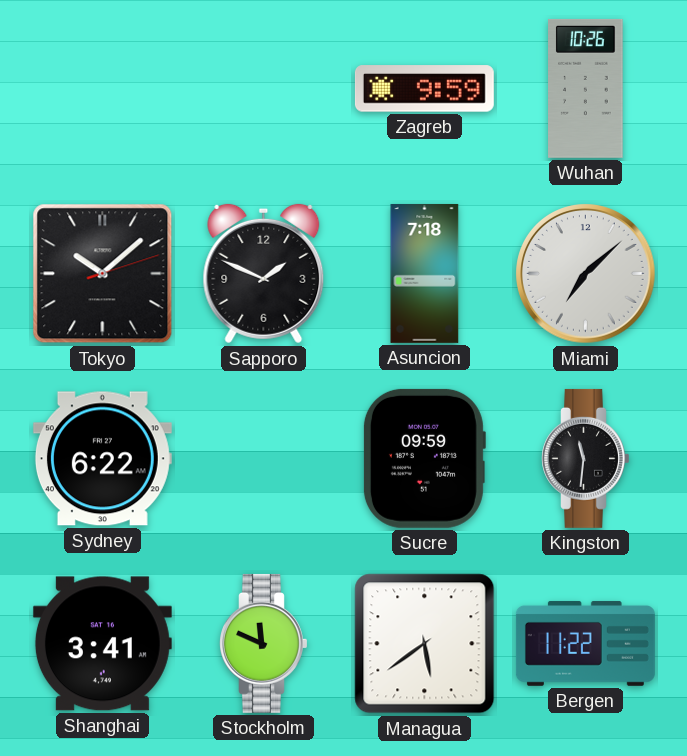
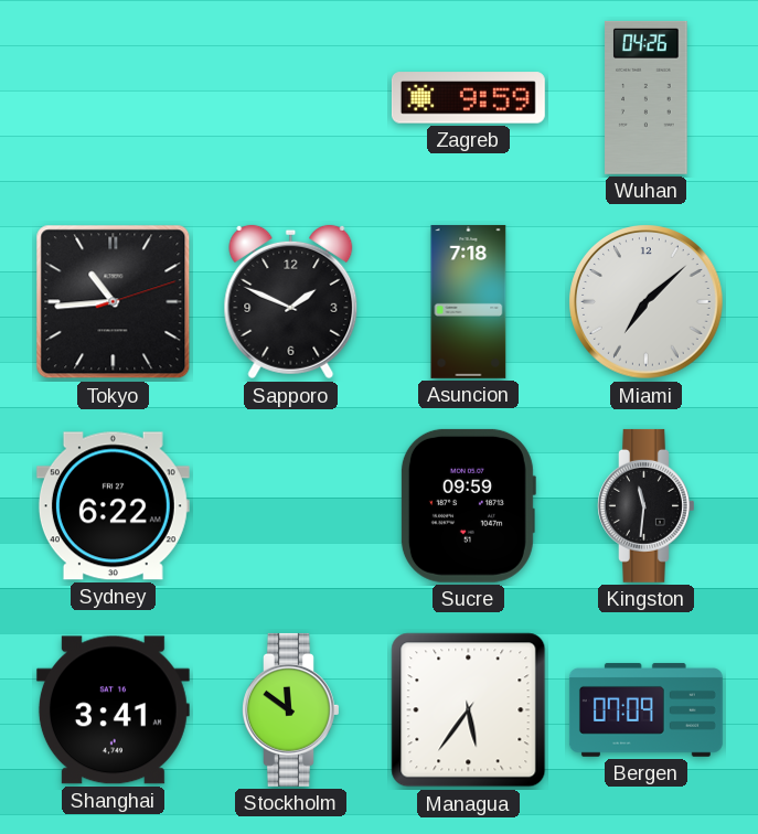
Wuhan: 10:26 -> 04:26 (647, 97)
Tokyo: 10:08 -> 10:44 (114, 302)
Stockholm: 11:49 -> 11:51 (291, 709)
Managua: 5:39 -> 5:36 (469, 710)
Bergen: 11:22 -> 07:09 (645, 709)
